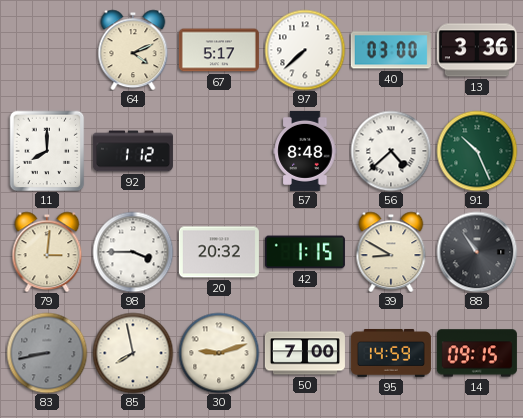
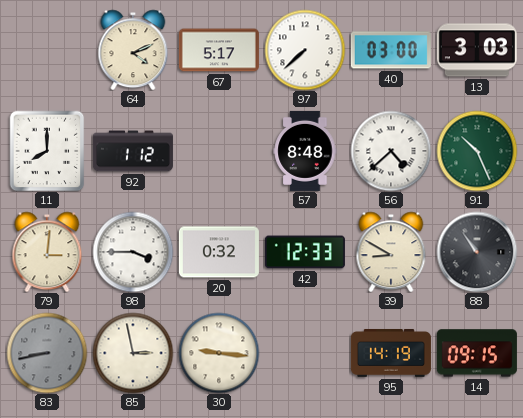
13: 3:36 -> 3:03 (477, 50)
20: 20:32 -> 0:32 (219, 252)
42: 1:15 -> 12:33 (305, 252)
85: 7:58 -> 2:58 (133, 353)
30: 9:12 -> 9:16 (219, 353)
50: 7:00 -> none (305, 353)
95: 14:59 -> 14:19 (391, 353)
